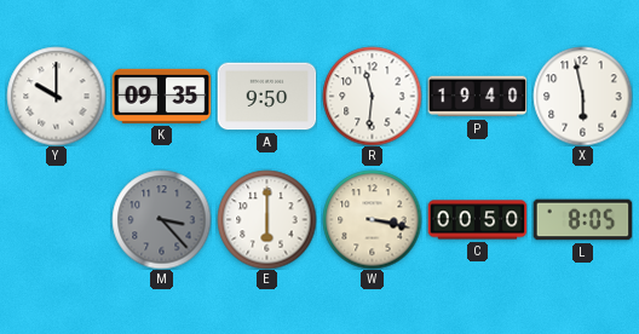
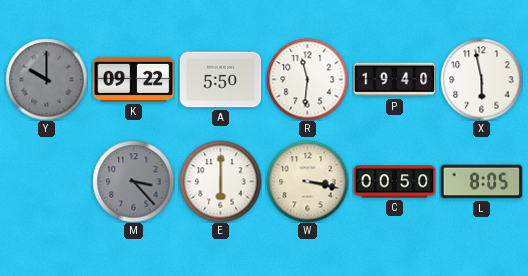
Y dial: white -> grey (46, 79)
K: 09:35 -> 09:22 (133, 79)
A: 9:50 -> 5:50 (220, 80)
